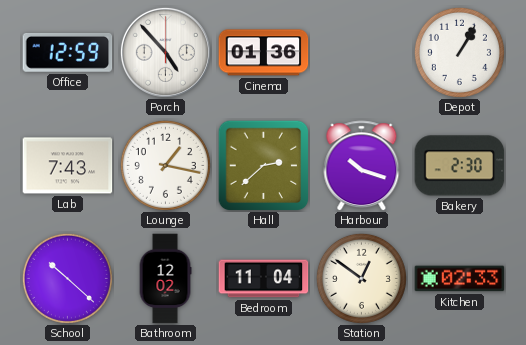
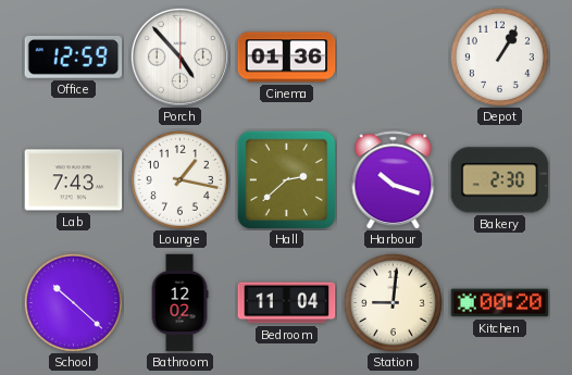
Station: 12:51 -> 9:01 (393, 302)
Kitchen: 02:33 -> 00:20 (500, 303)
